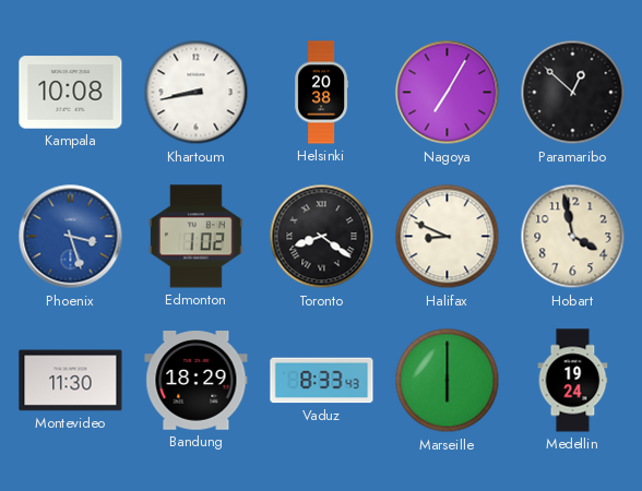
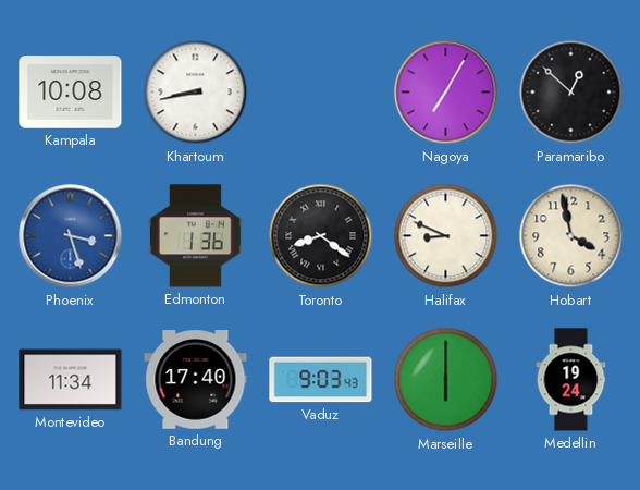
Helsinki: 20:38 -> none (322, 93)
Edmonton: 1:02 -> 1:36 (195, 236)
Montevideo: 11:30 -> 11:34 (71, 380)
Bandung: 18:29 -> 17:40 (196, 380)
Vaduz: 8:33 -> 9:03 (321, 380)
